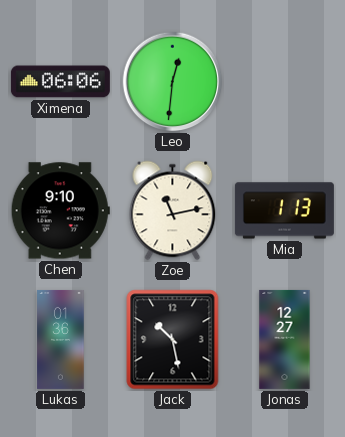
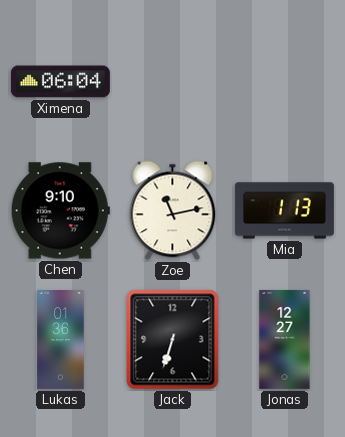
Ximena: 06:06 -> 06:04 (60, 82)
Leo: 12:31 -> none (173, 82)
Jack: 10:28 -> 6:33 (173, 340)
